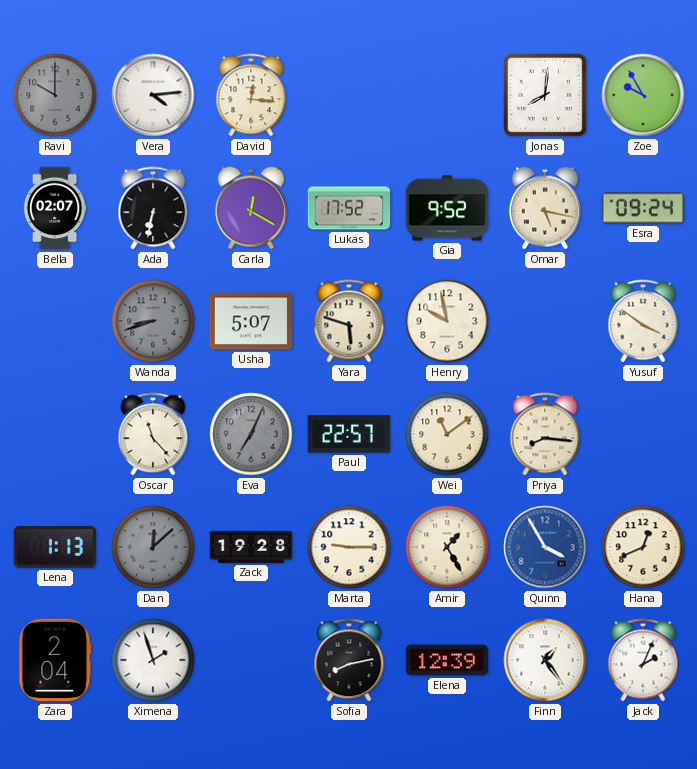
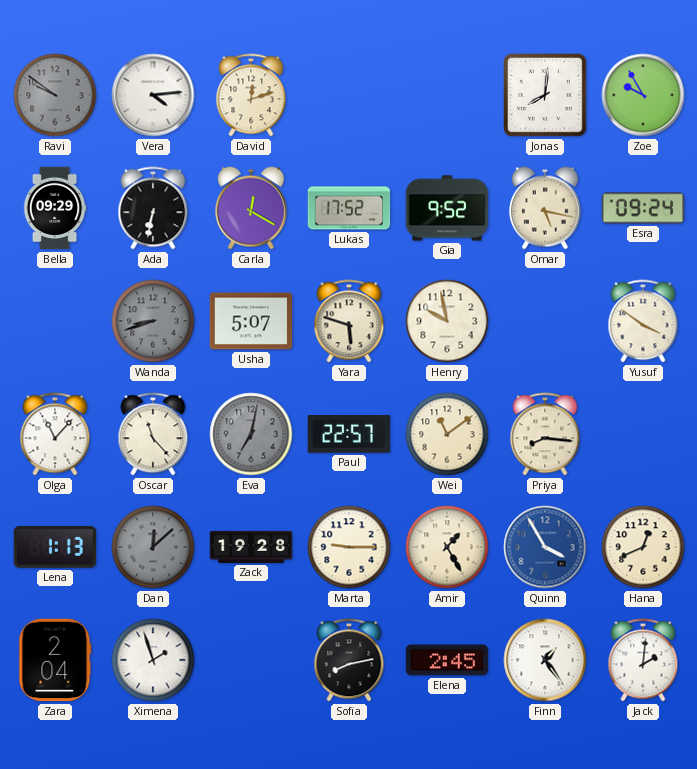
Ravi: 10:00 -> 9:51 (55, 95)
David: 12:16 -> 12:12 (251, 95)
Bella: 02:07 -> 09:29 (55, 208)
Olga: none -> 11:07 (55, 434)
Eva: 7:04 -> 7:02 (251, 434)
Elena: 12:39 -> 2:45 (447, 660)
Jack: 2:04 -> 2:01 (643, 660)
